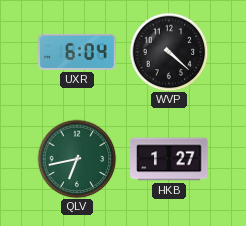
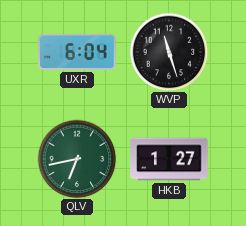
WVP: 4:22 -> 11:27 (169, 52)
